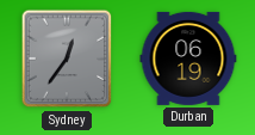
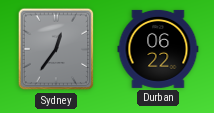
Durban: 06:19 -> 06:22 (158, 49)
